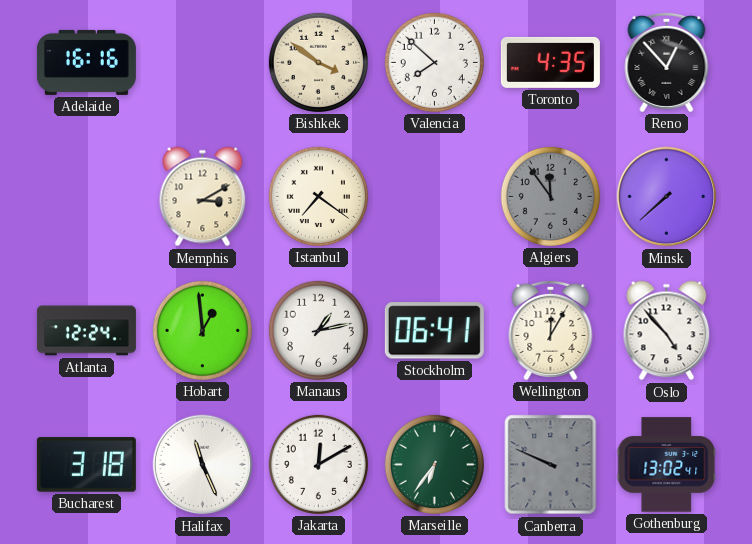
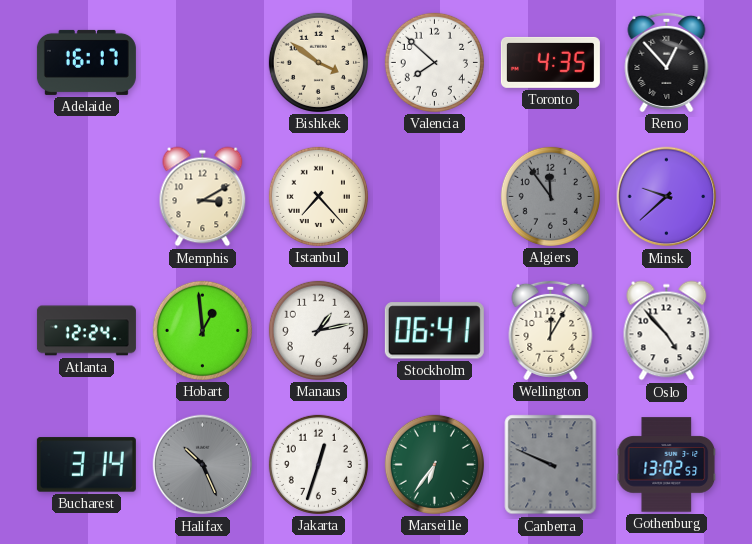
Adelaide: 16:16 -> 16:17 (86, 62)
Istanbul: 7:21 -> 7:23 (318, 196)
Minsk: 7:38 -> 9:38 (667, 197)
Bucharest: 3:18 -> 3:14 (86, 465)
Halifax: 11:26 -> 10:26 (203, 465)
Halifax dial: white -> grey (203, 465)
Jakarta: 12:10 -> 12:33 (318, 464)
Gothenburg: 13:02:41 -> 13:02:53 (667, 465)
